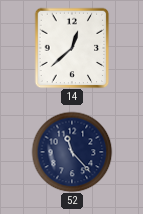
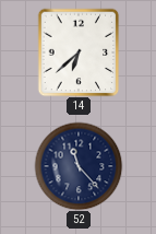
14: 12:38 -> 6:38 (79, 52)
